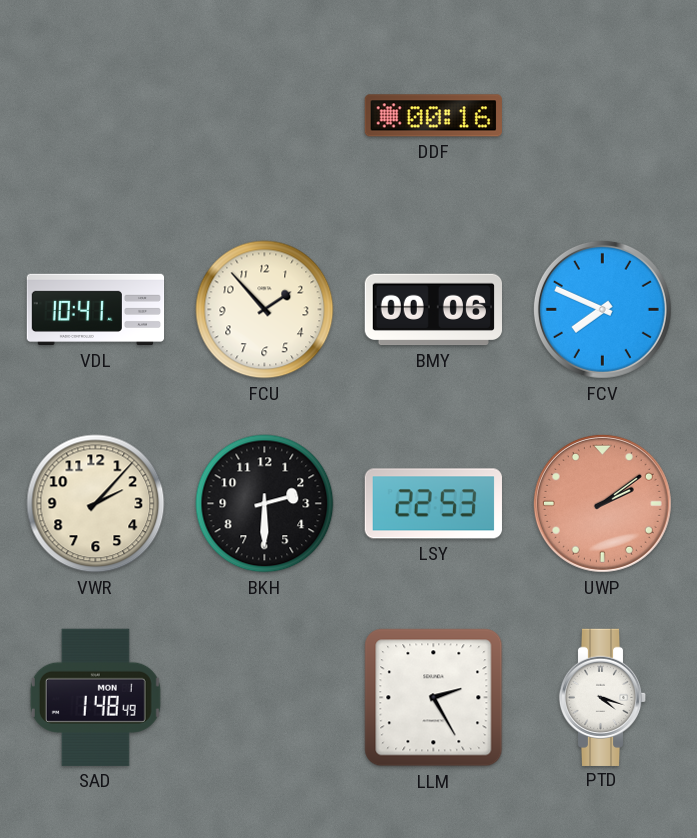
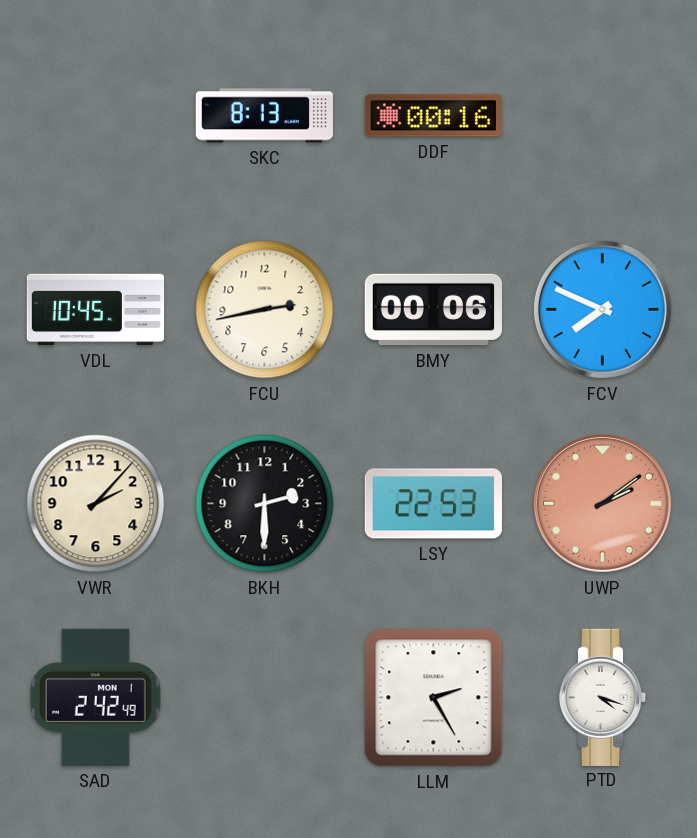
SKC: none -> 8:13 (264, 116)
VDL: 10:41 -> 10:45 (96, 310)
FCU: 1:53 -> 2:43 (265, 310)
SAD: 1:48 -> 2:42 (95, 697)
